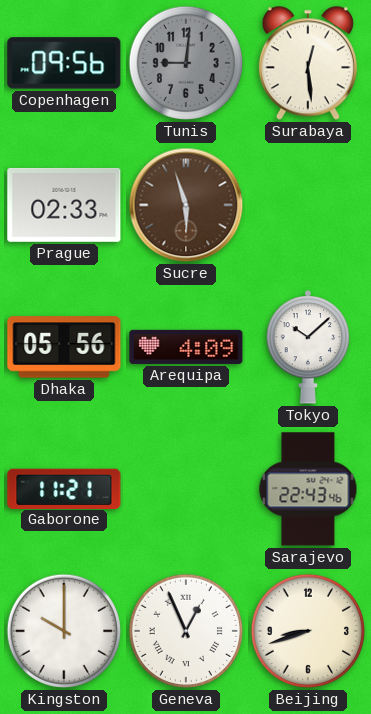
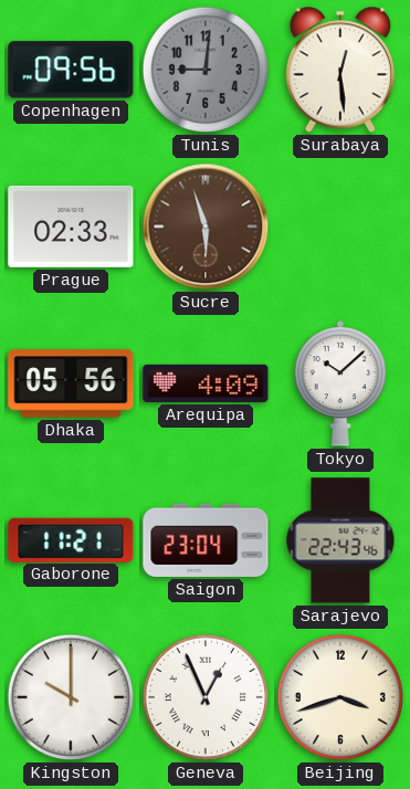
Saigon: none -> 23:04 (206, 540)
Beijing: 8:42 -> 3:42 (340, 697)
